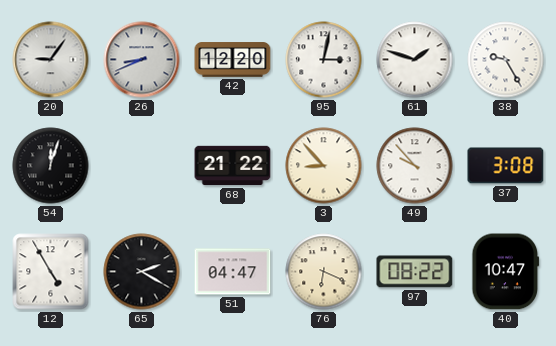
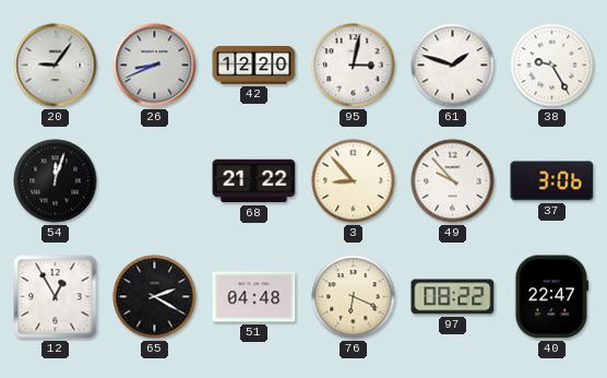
37: 3:08 -> 3:06 (552, 181)
12: 4:55 -> 12:55 (56, 297)
51: 04:47 -> 04:48 (254, 297)
40: 10:47 -> 22:47 (552, 297)
